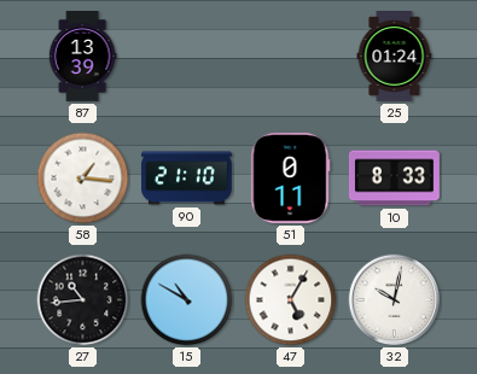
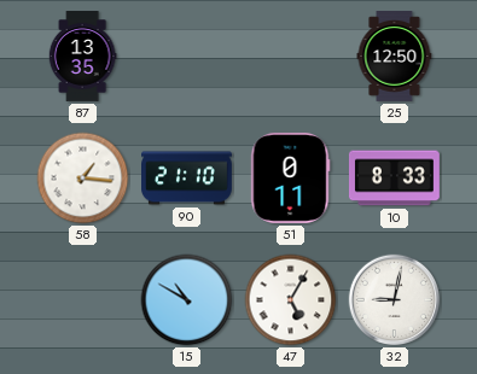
87: 13:39 -> 13:35 (82, 57)
25: 01:24 -> 12:50 (395, 57)
27: 10:44 -> none (83, 300)
32: 10:02 -> 9:02 (395, 300)
